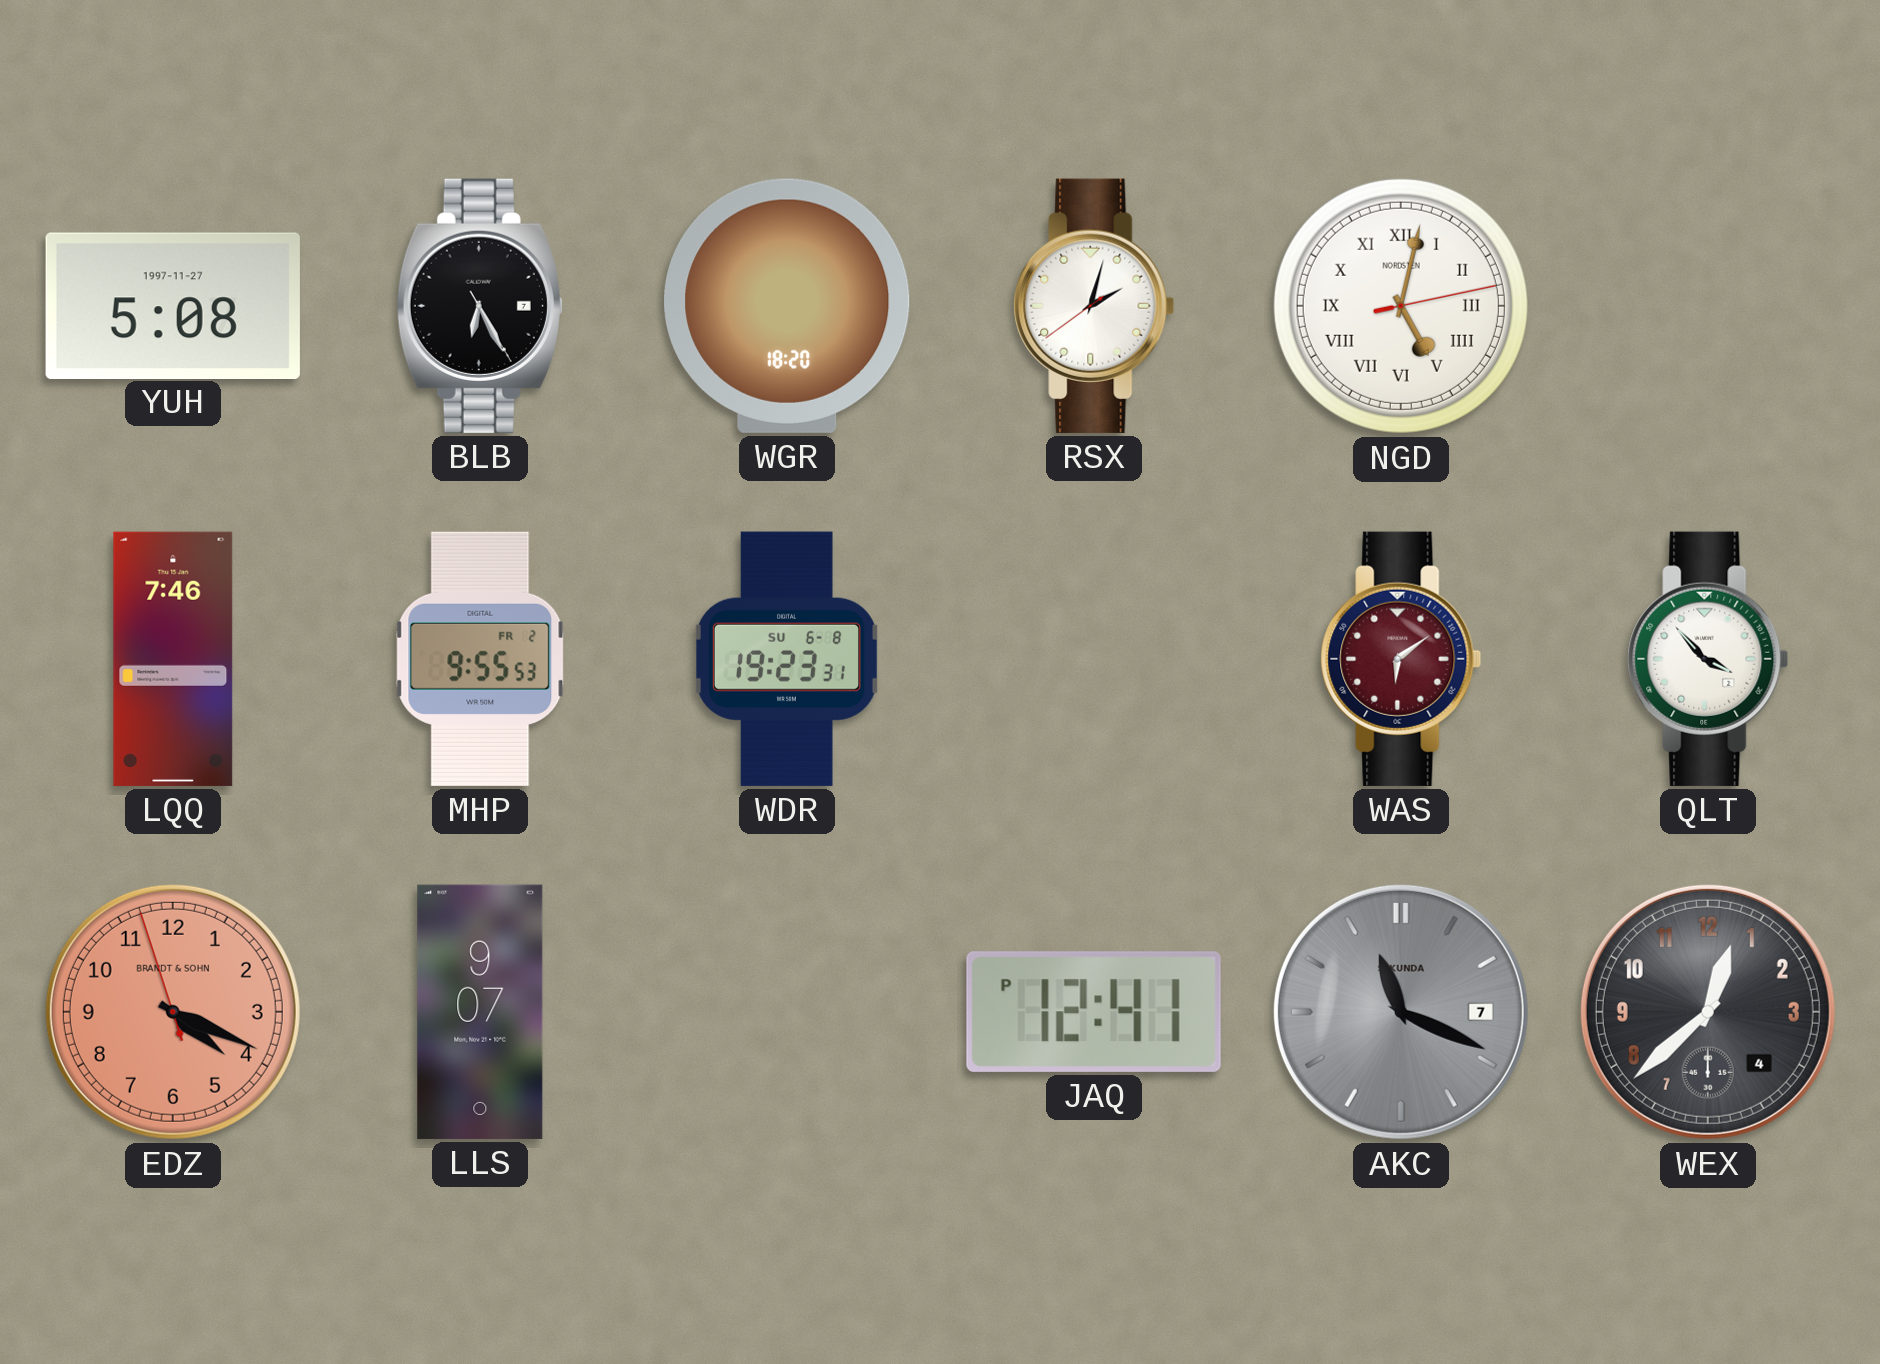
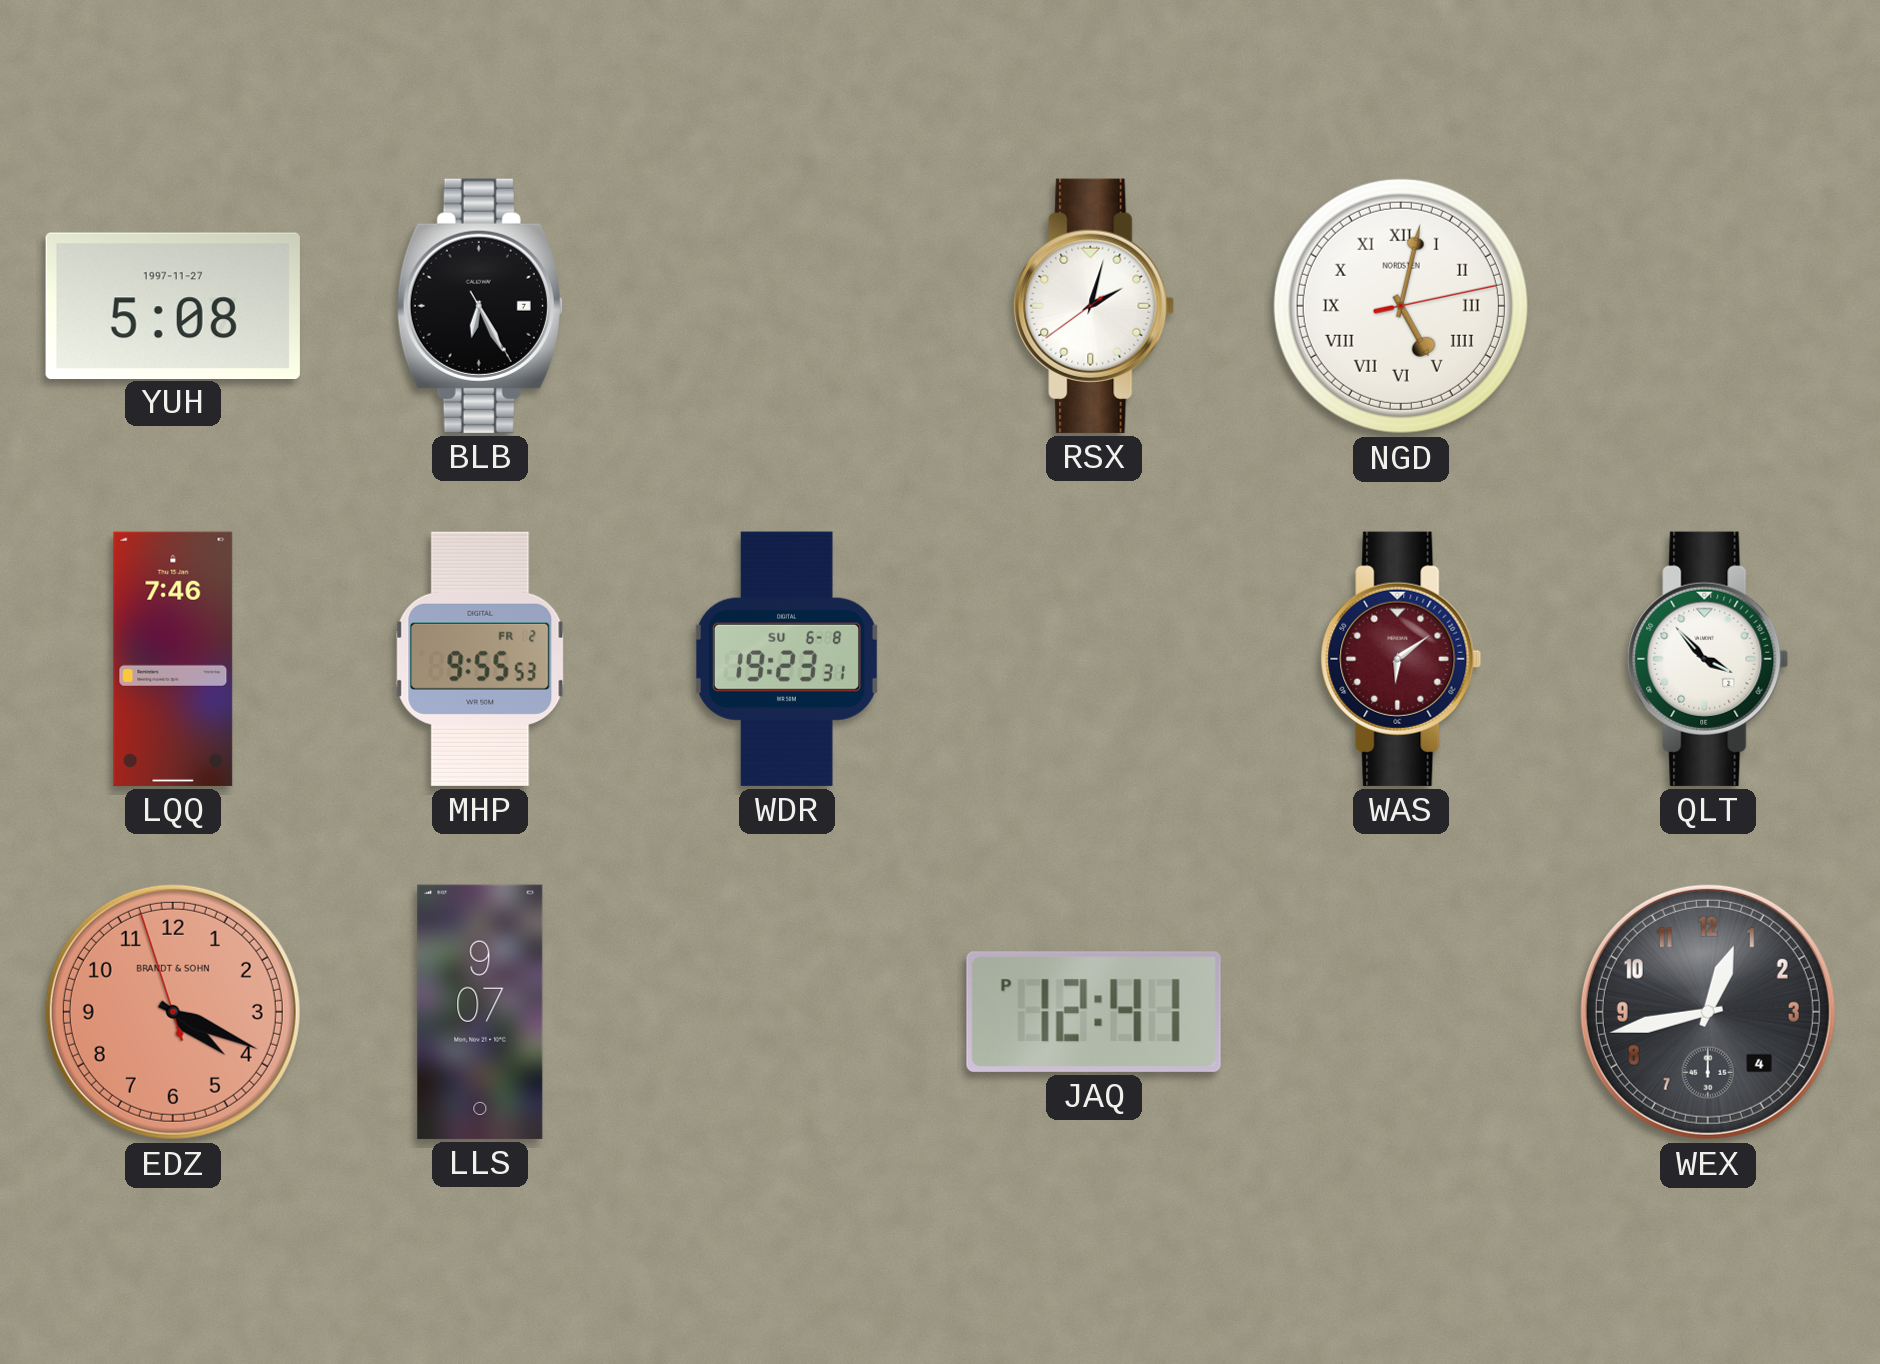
WGR: 18:20 -> none (787, 306)
AKC: 11:19 -> none (1401, 1012)
WEX: 12:38 -> 12:43 (1708, 1012)
